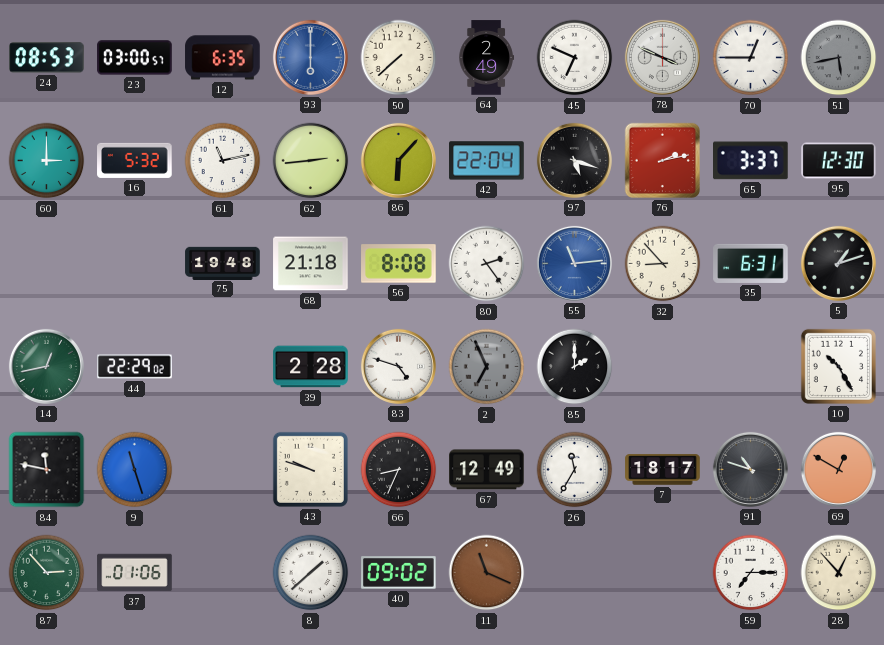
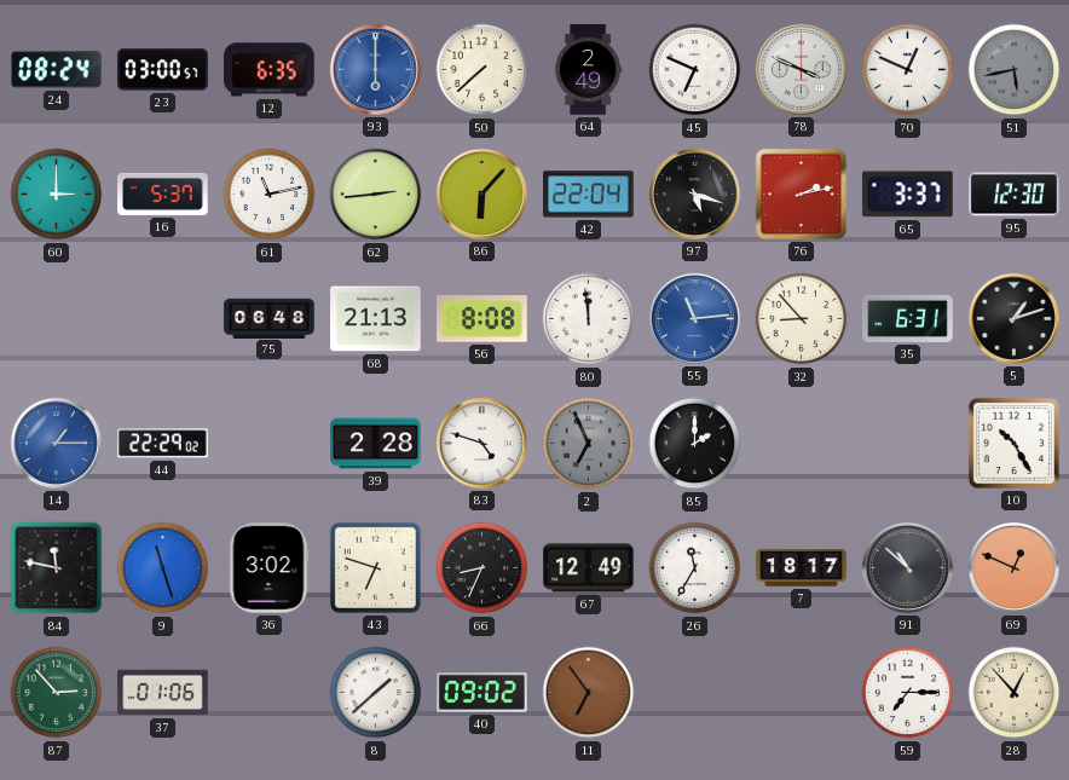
24: 08:53 -> 08:24 (57, 70)
70: 12:45 -> 12:49 (908, 70)
16: 5:32 -> 5:37 (163, 193)
75: 19:48 -> 06:48 (270, 318)
68: 21:18 -> 21:13 (376, 319)
80: 2:24 -> 11:59 (589, 319)
14: 12:43 -> 1:15 (56, 443)
14 dial: green -> blue (56, 443)
36: none -> 3:02 (268, 568)
43: 9:48 -> 6:48 (375, 567)
91: 10:48 -> 10:52 (907, 567)
69: 12:50 -> 12:49 (1013, 567)
11: 11:19 -> 6:54 (589, 693)
